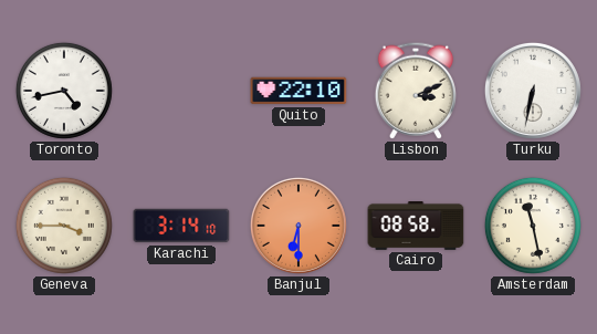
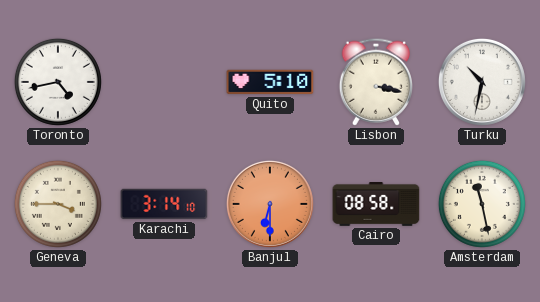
Quito: 22:10 -> 5:10 (270, 82)
Lisbon: 3:11 -> 3:17 (375, 82)
Turku: 6:32 -> 10:32 (482, 82)
